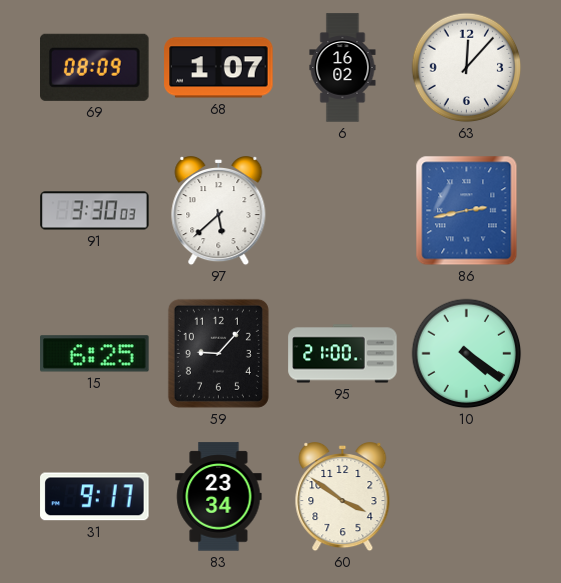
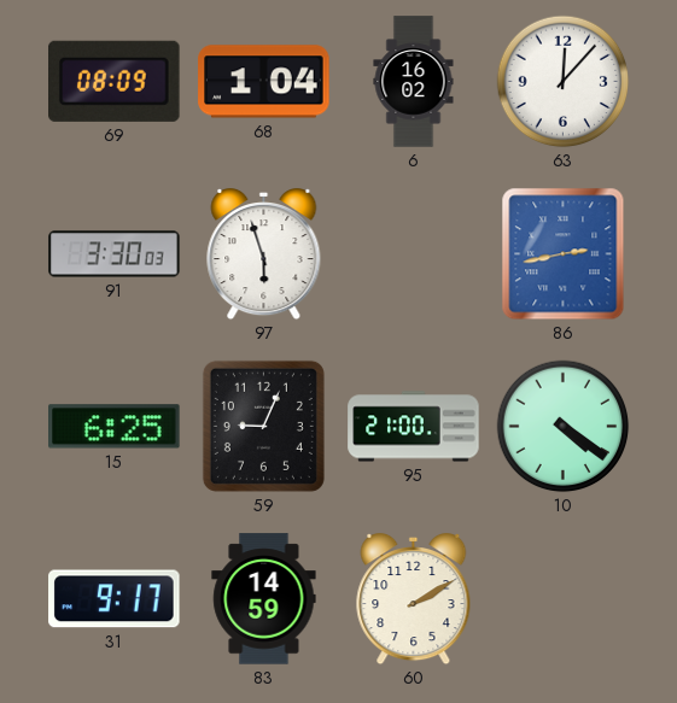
68: 1:07 -> 1:04 (264, 82)
97: 5:38 -> 5:57 (264, 256)
59: 9:07 -> 9:04 (263, 426)
83: 23:34 -> 14:59 (264, 599)
60: 3:51 -> 2:10 (414, 601)
